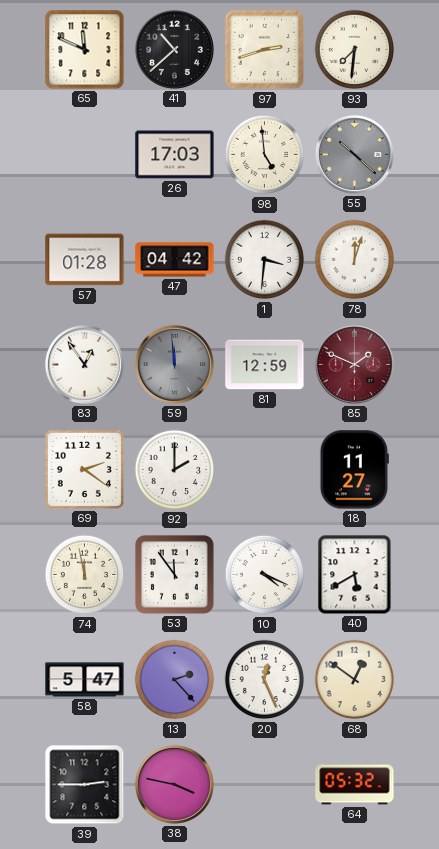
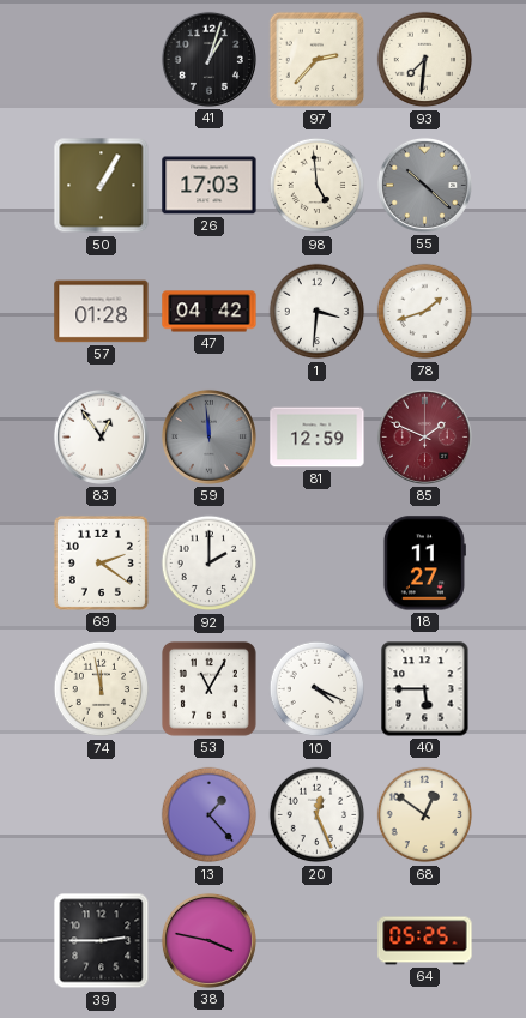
65: 11:49 -> none (85, 50)
41: 10:38 -> 1:03 (208, 59)
97: 2:42 -> 2:37 (318, 60)
50: none -> 1:05 (102, 186)
78: 12:03 -> 1:42 (425, 312)
53: 11:54 -> 11:05 (208, 688)
40: 5:40 -> 5:45 (425, 689)
58: 5:47 -> none (85, 680)
13: 2:23 -> 1:23 (210, 815)
64: 05:32 -> 05:25 (425, 941)
